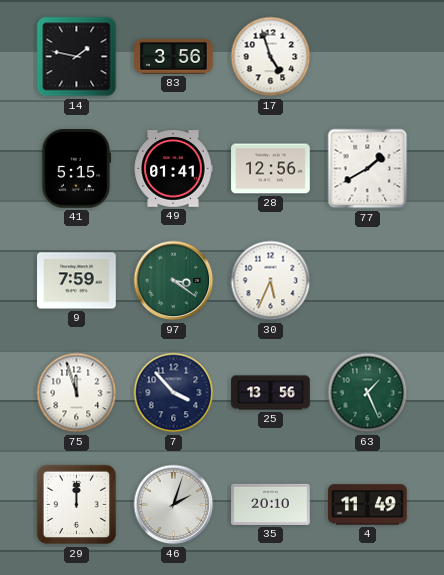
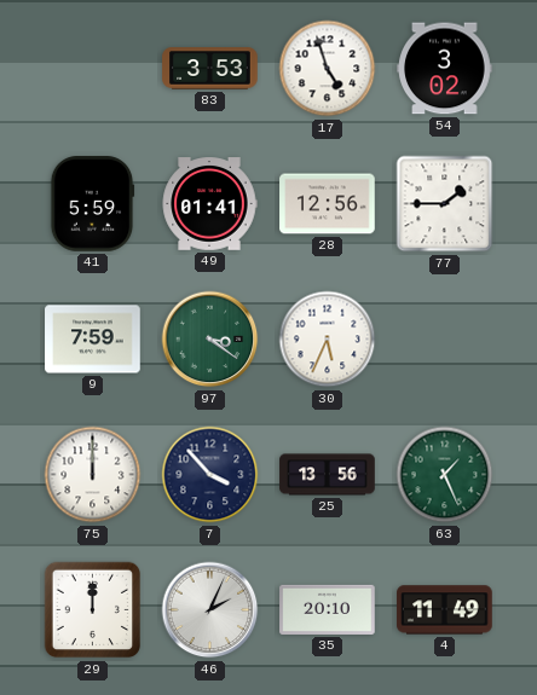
14: 1:47 -> none (77, 57)
83: 3:56 -> 3:53 (210, 69)
54: none -> 3:02 (445, 69)
41: 5:15 -> 5:59 (92, 204)
77: 1:40 -> 1:45 (445, 204)
75: 11:57 -> 12:00 (93, 475)
46: 2:03 -> 2:04 (210, 610)
